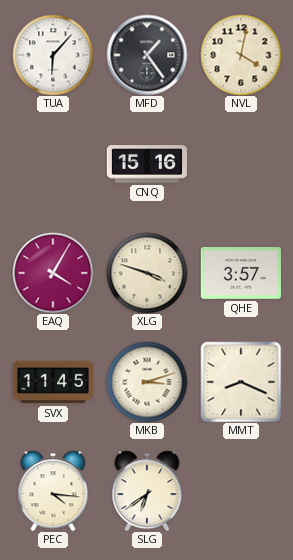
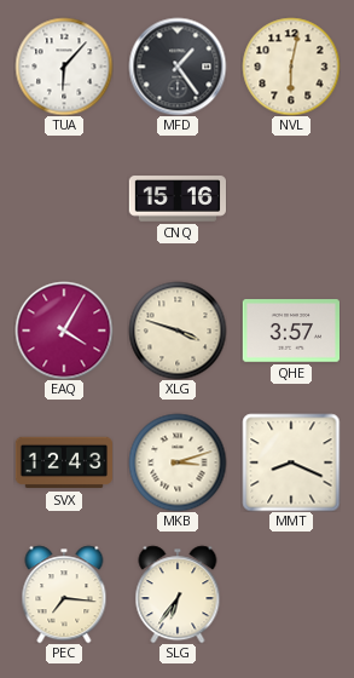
NVL: 4:02 -> 6:02 (291, 67)
SVX: 11:45 -> 12:43 (63, 462)
PEC: 4:16 -> 7:16 (64, 594)
SLG: 6:39 -> 6:36 (178, 594)
